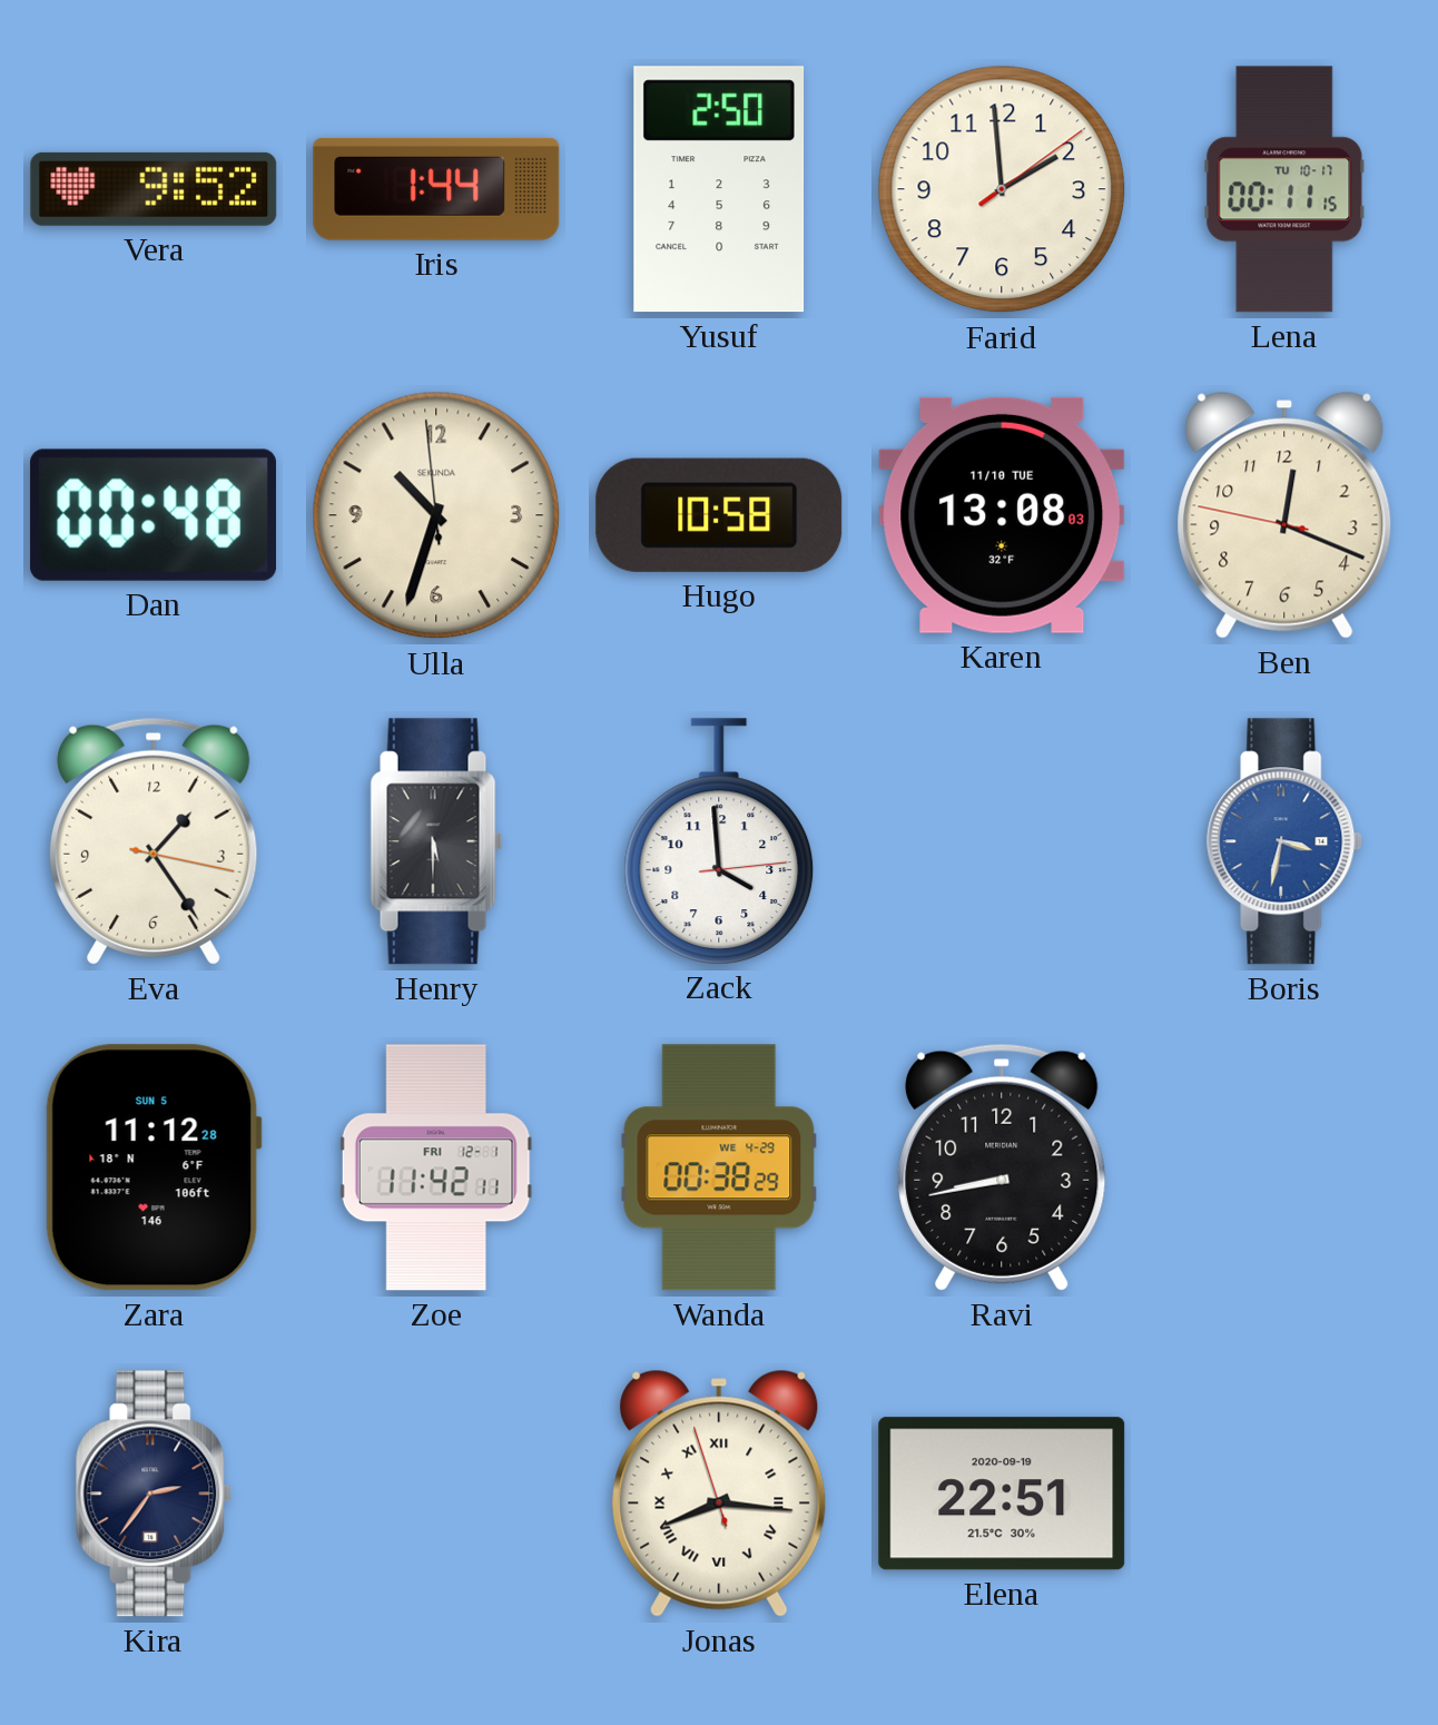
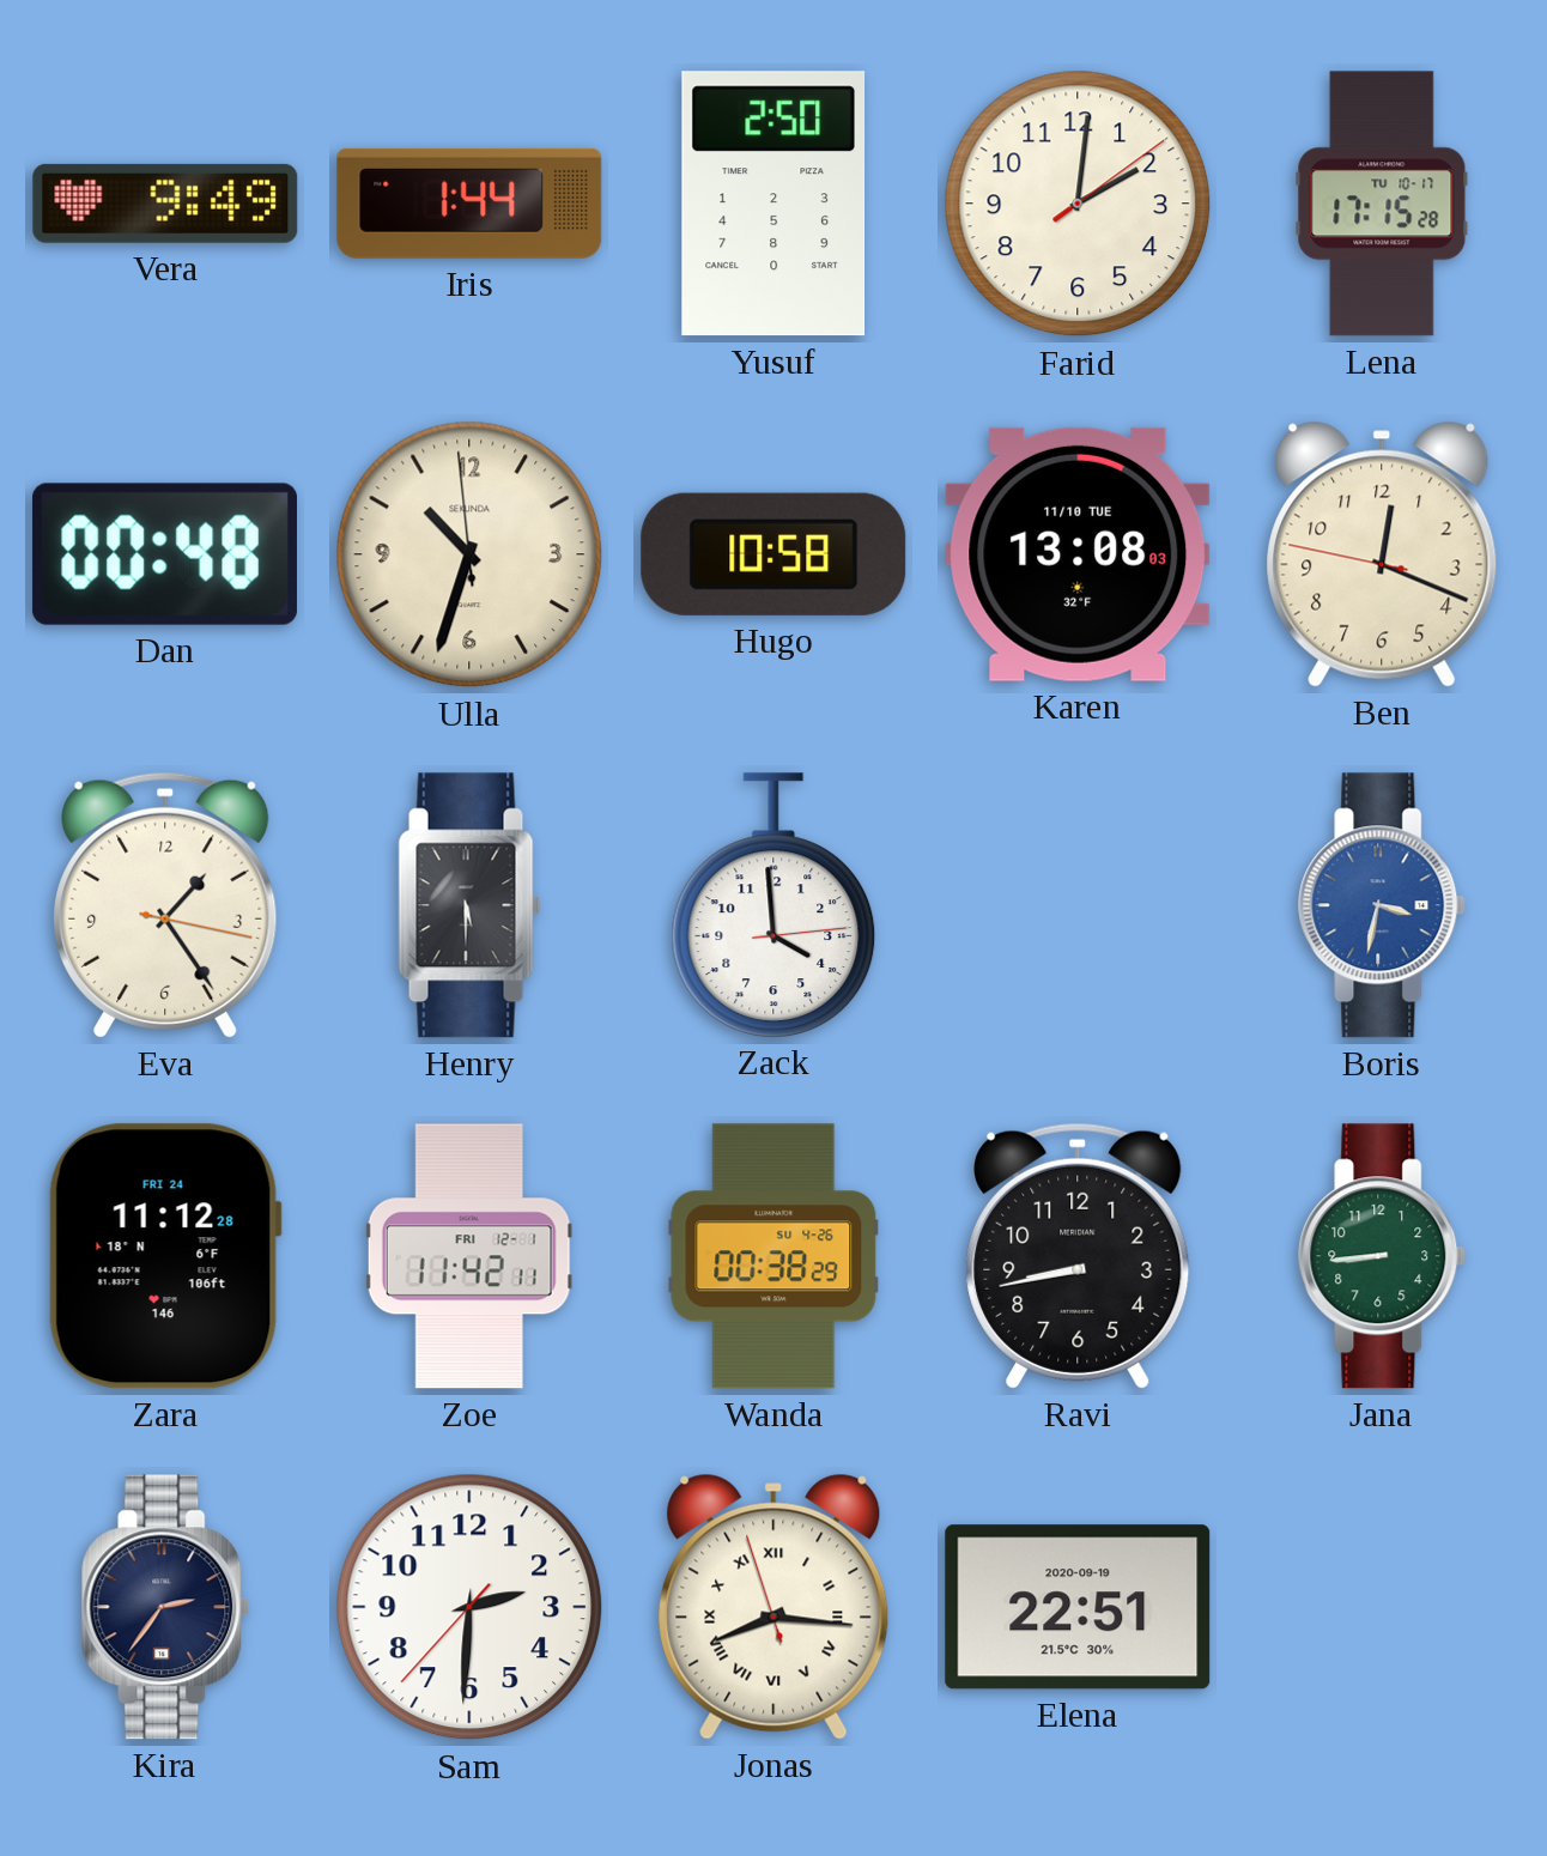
Vera: 9:52 -> 9:49 (165, 204)
Farid: 1:59 -> 2:01 (1078, 204)
Lena: 00:11 -> 17:15 (1382, 204)
Zara date: SUN 5 -> FRI 24 (165, 1256)
Wanda date: WE 4-29 -> SU 4-26 (773, 1256)
Jana: none -> 8:44 (1383, 1256)
Sam: none -> 2:30 (469, 1607)
